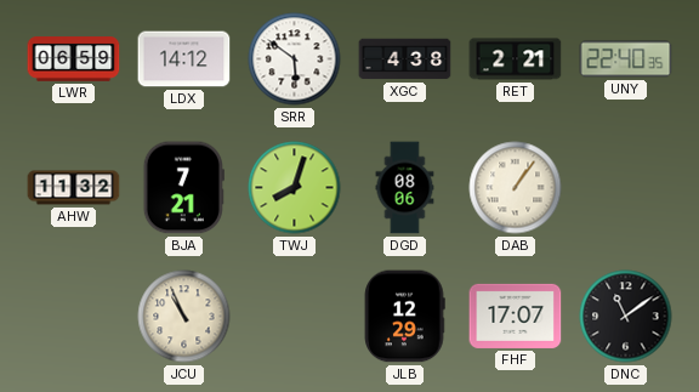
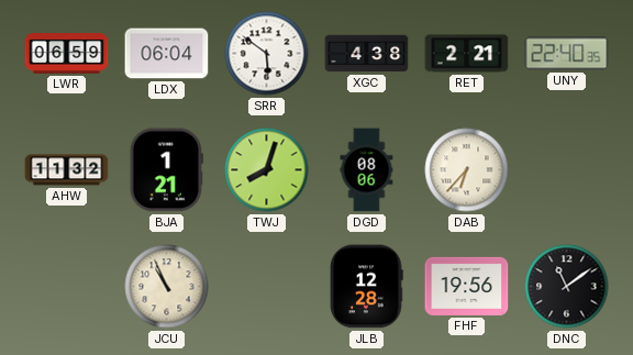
LDX: 14:12 -> 06:04 (167, 54)
BJA: 7:21 -> 1:21 (166, 170)
DAB: 1:06 -> 6:37 (467, 170)
JLB: 12:29 -> 12:28 (366, 287)
FHF: 17:07 -> 19:56 (467, 286)
